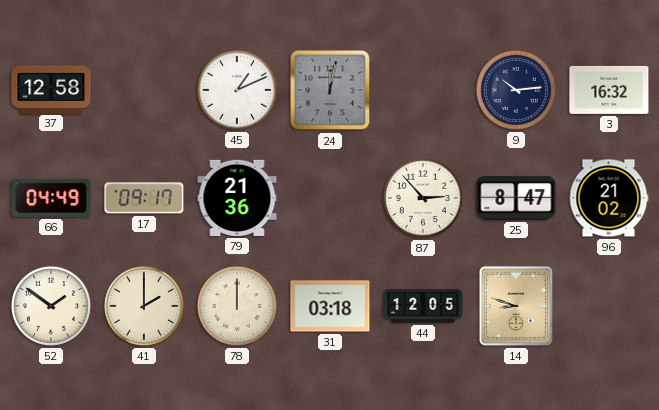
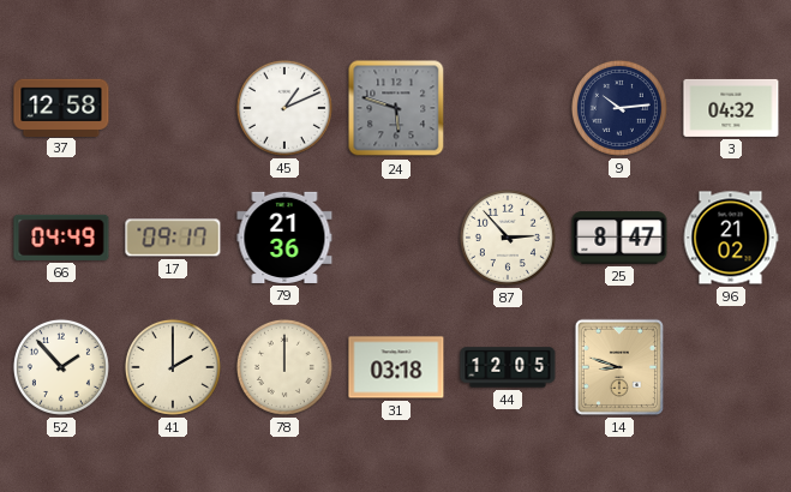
24: 12:02 -> 5:48 (396, 108)
3: 16:32 -> 04:32 (731, 108)
52: 1:51 -> 1:53 (61, 367)
